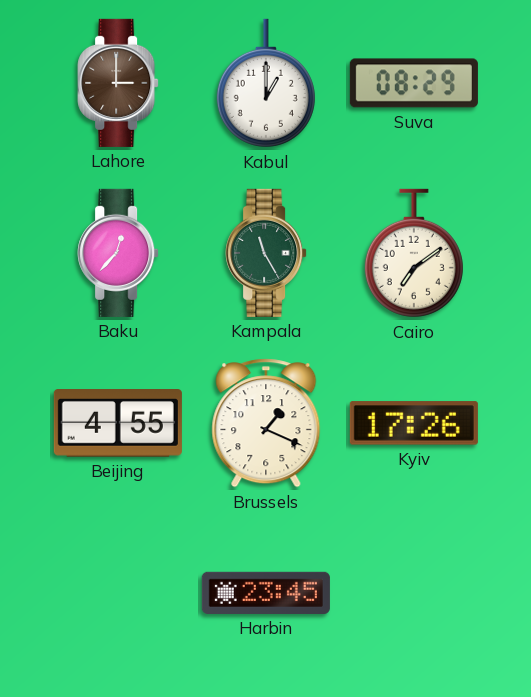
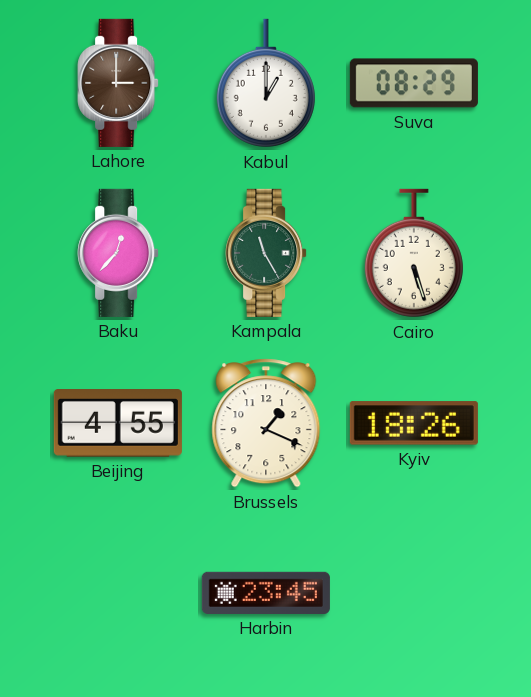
Cairo: 7:09 -> 5:27 (414, 253)
Kyiv: 17:26 -> 18:26 (414, 423)
